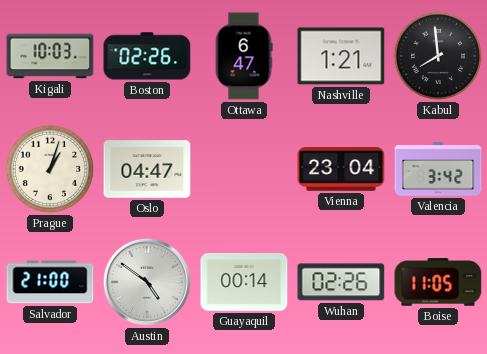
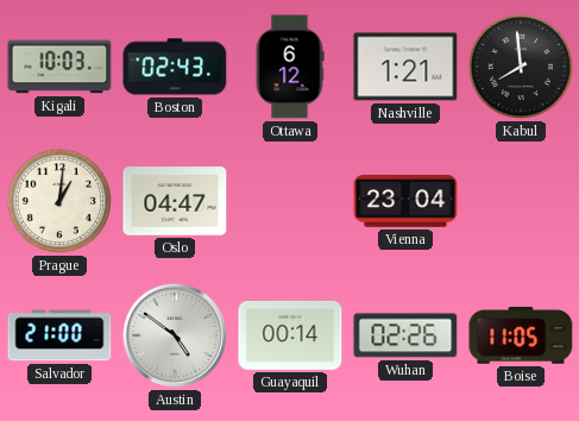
Boston: 02:26 -> 02:43 (175, 67)
Ottawa: 6:47 -> 6:12 (290, 67)
Prague: 1:03 -> 1:01 (59, 201)
Valencia: 3:42 -> none (438, 169)
